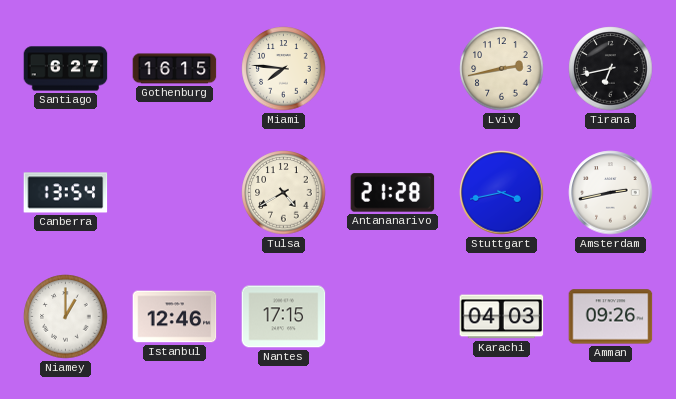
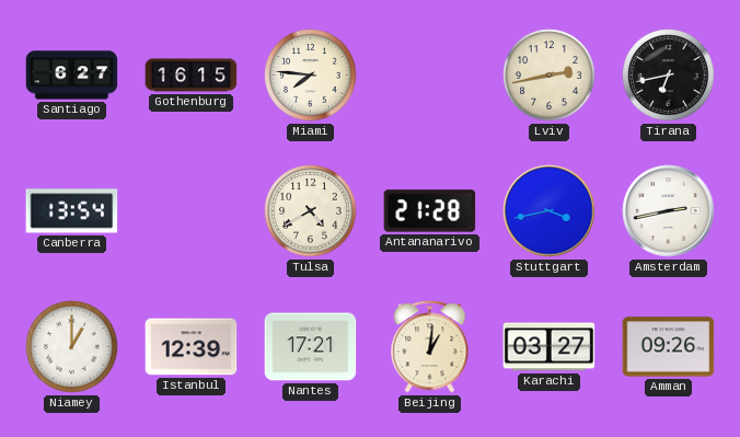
Istanbul: 12:46 -> 12:39 (192, 347)
Nantes: 17:15 -> 17:21 (311, 347)
Beijing: none -> 1:01 (430, 347)
Karachi: 04:03 -> 03:27 (550, 347)
